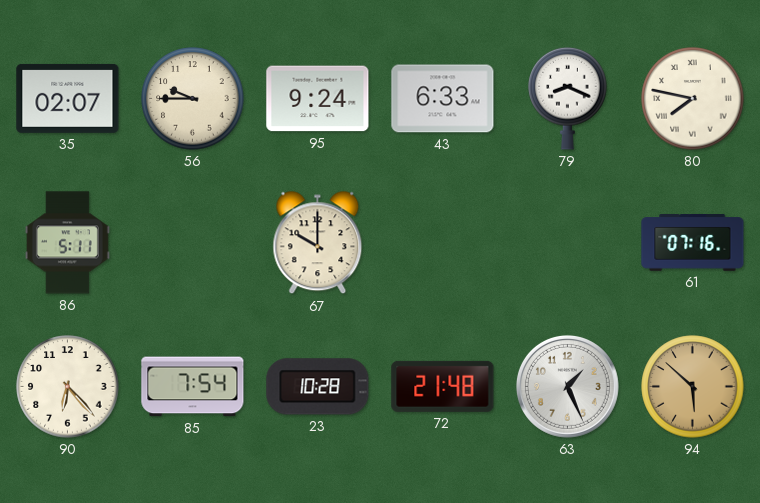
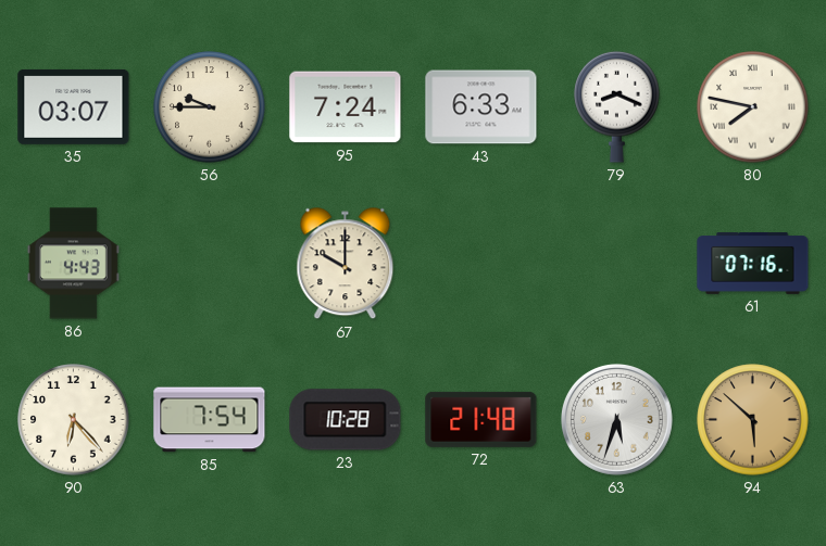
35: 02:07 -> 03:07 (74, 106)
95: 9:24 -> 7:24 (346, 107)
86: 5:11 -> 4:43 (73, 264)
63: 1:26 -> 5:33 (616, 419)
